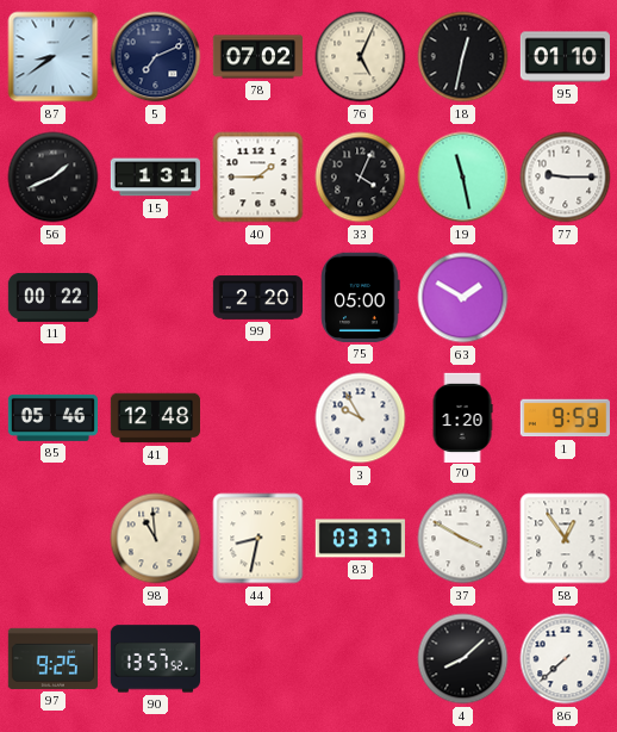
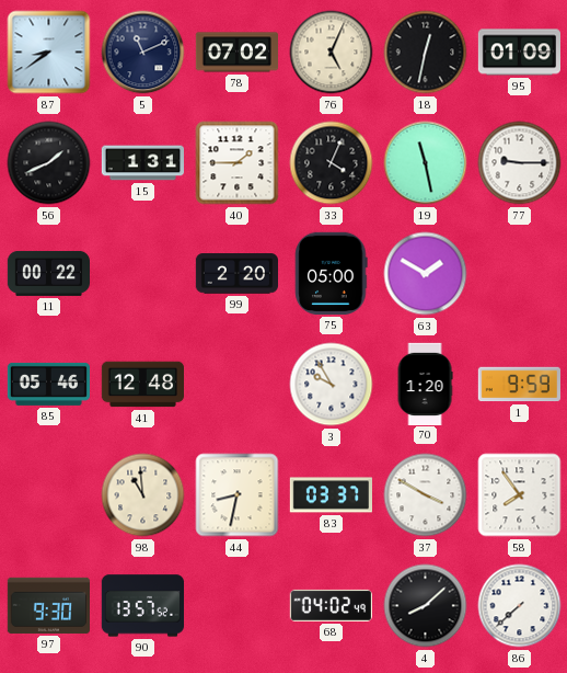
5: 7:11 -> 11:11 (143, 53)
95: 01:10 -> 01:09 (519, 53)
58: 12:54 -> 7:54 (520, 495)
97: 9:25 -> 9:30 (48, 605)
68: none -> 04:02 (331, 605)
